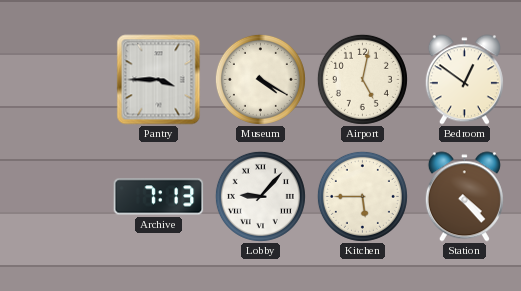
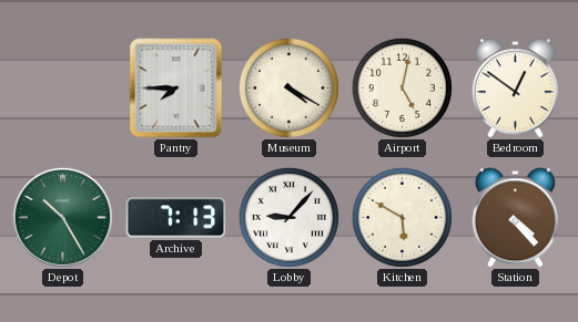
Pantry: 3:45 -> 7:45 (176, 89)
Depot: none -> 10:25 (62, 217)
Kitchen: 5:45 -> 5:50 (402, 217)
